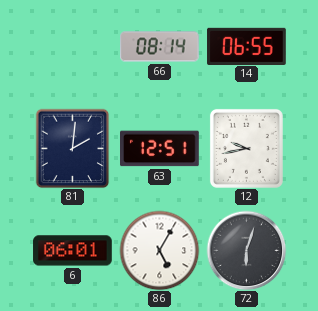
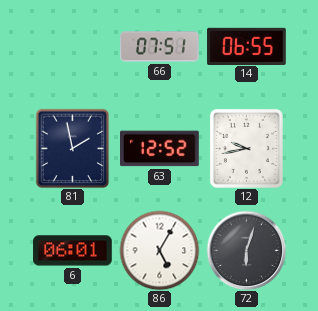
66: 08:14 -> 07:51 (160, 47)
81: 2:01 -> 1:58 (73, 148)
63: 12:51 -> 12:52 (160, 149)
